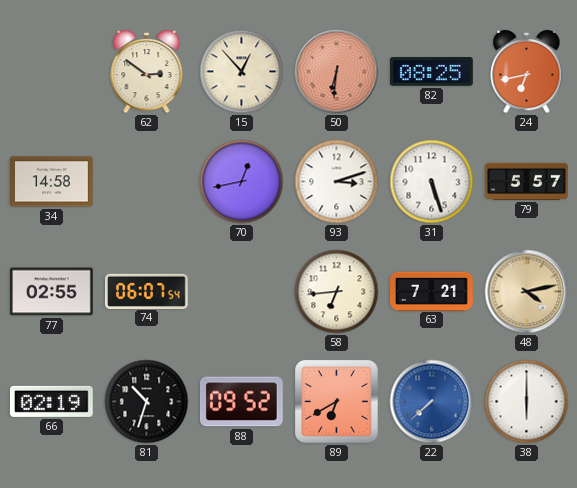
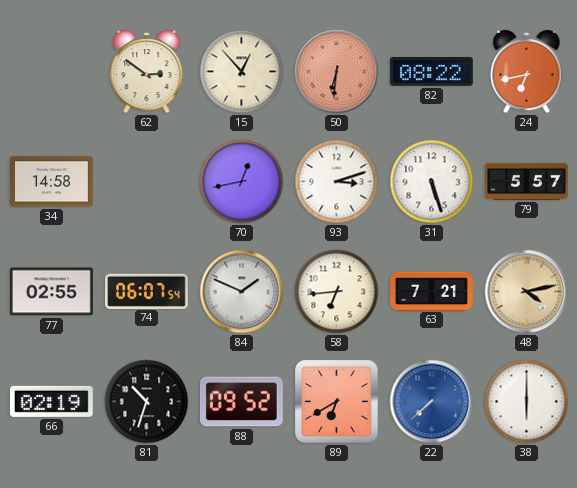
82: 08:25 -> 08:22 (432, 72)
84: none -> 1:49 (242, 292)
